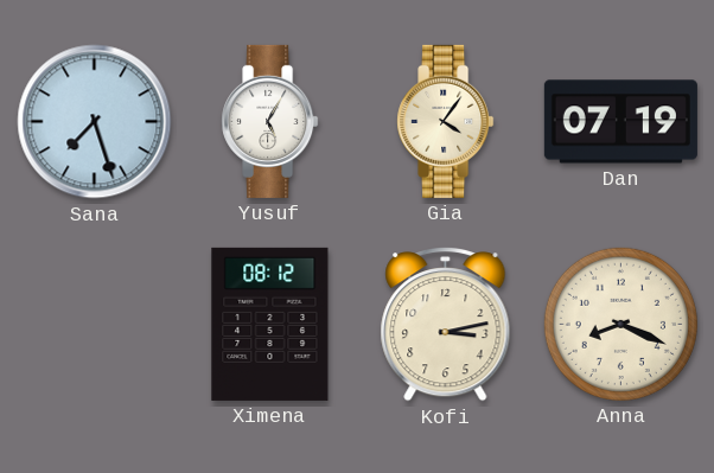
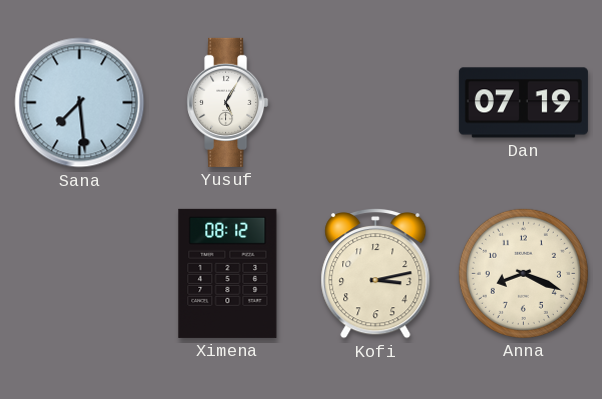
Sana: 7:27 -> 7:29 (80, 103)
Gia: 4:06 -> none (446, 121)
